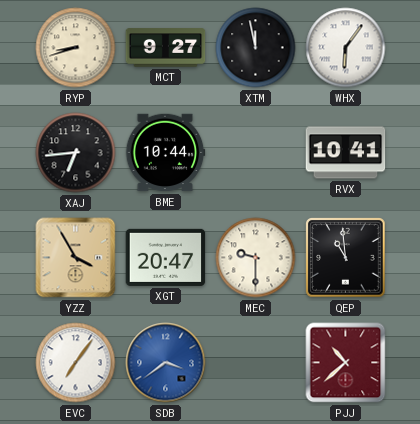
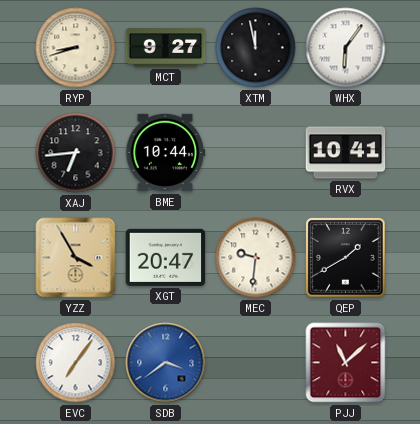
MEC: 9:30 -> 9:31 (256, 258)
QEP: 10:59 -> 1:40 (346, 258)
PJJ: 10:38 -> 11:08 (346, 363)
